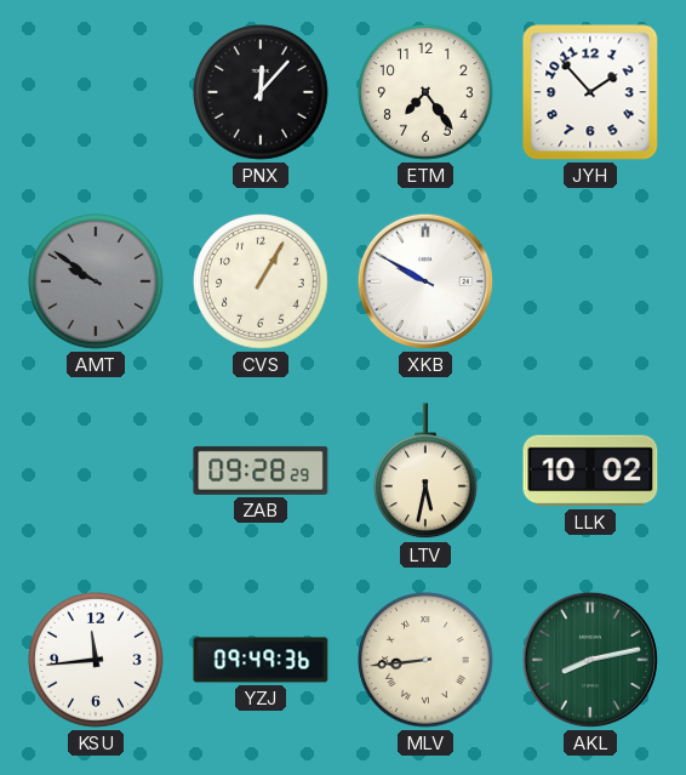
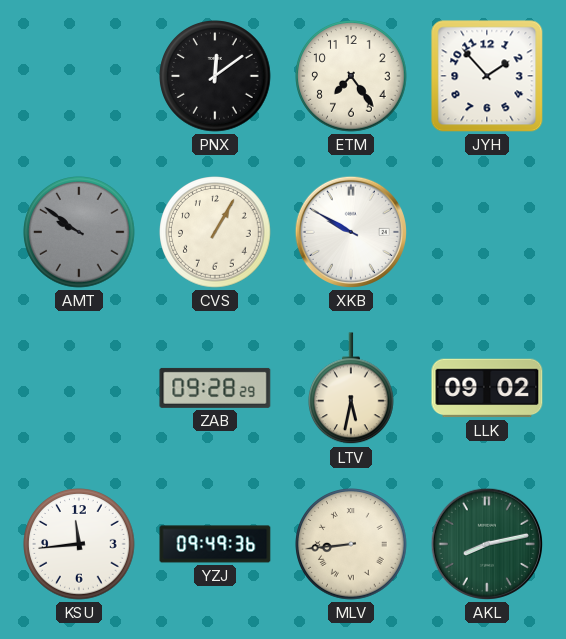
PNX: 12:07 -> 12:09 (215, 76)
LLK: 10:02 -> 09:02 (487, 388)
